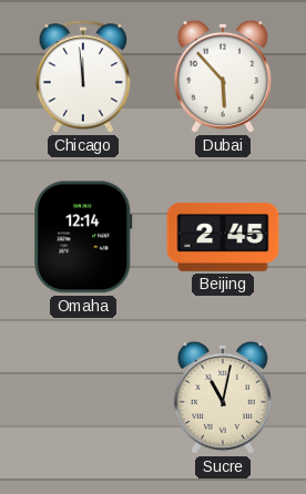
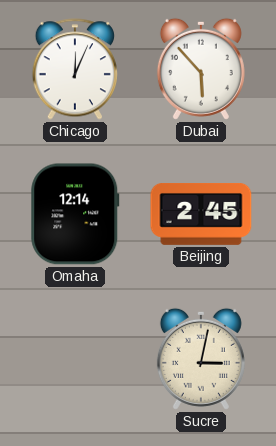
Chicago: 11:59 -> 12:04 (74, 69)
Sucre: 11:02 -> 3:02 (201, 359)
